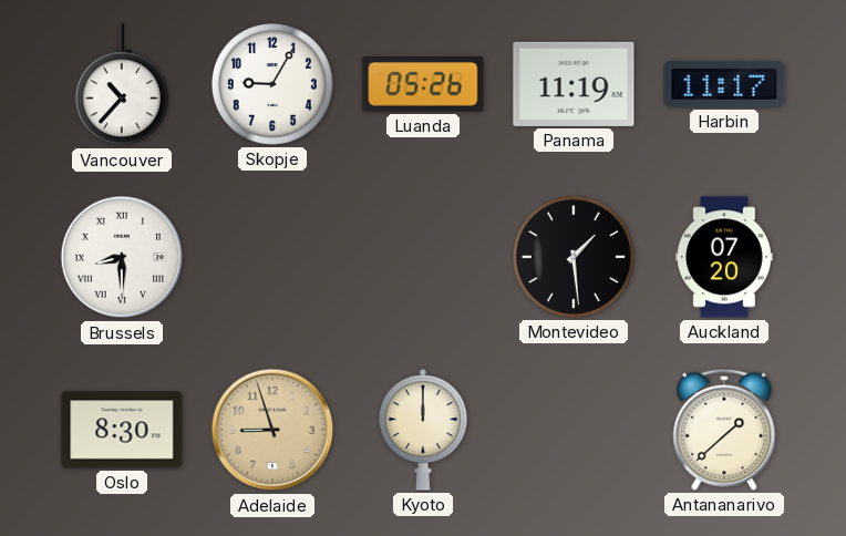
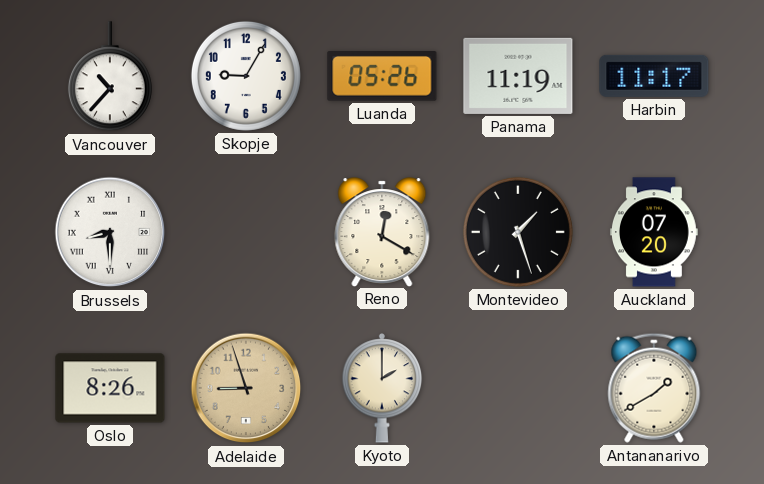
Reno: none -> 12:20 (382, 232)
Montevideo: 1:29 -> 1:27 (518, 232)
Oslo: 8:30 -> 8:26 (110, 388)
Kyoto: 12:00 -> 2:00 (382, 388)
Antananarivo: 1:38 -> 1:40 (654, 388)
